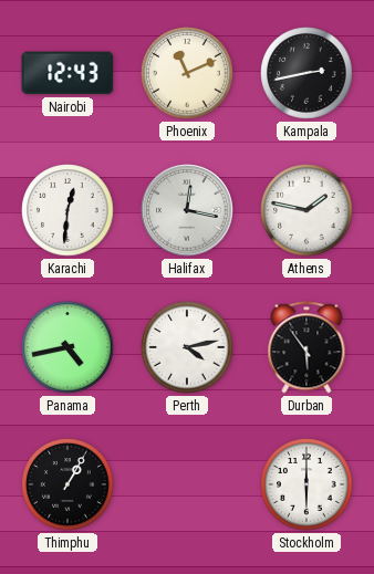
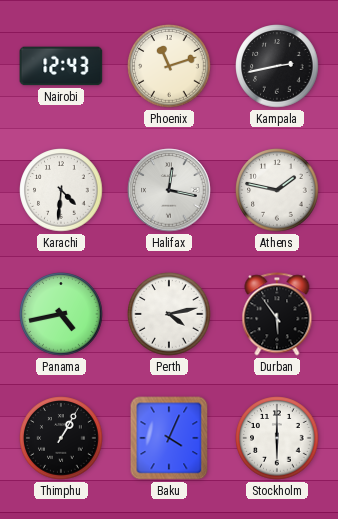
Phoenix: 11:11 -> 11:12 (169, 66)
Karachi: 12:31 -> 4:31 (61, 190)
Baku: none -> 4:04 (169, 438)
